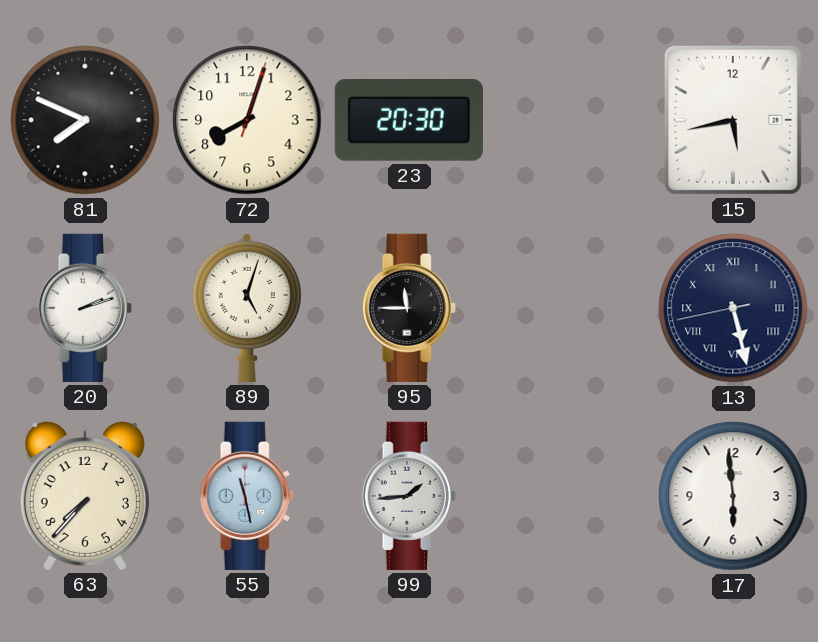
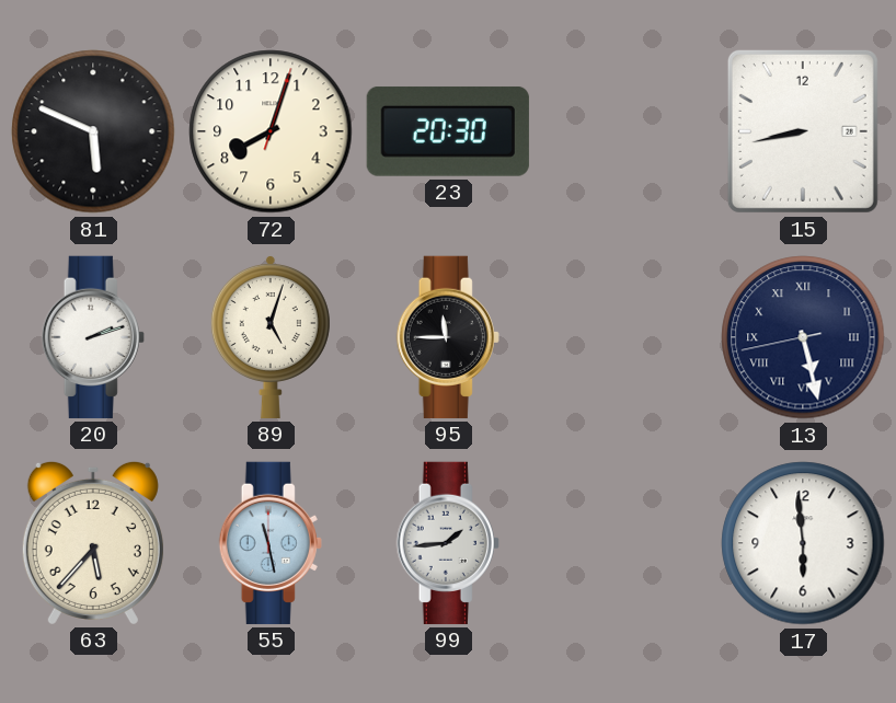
81: 7:49 -> 5:49 (93, 131)
15: 5:43 -> 8:43 (803, 131)
63: 7:37 -> 5:37 (93, 542)
